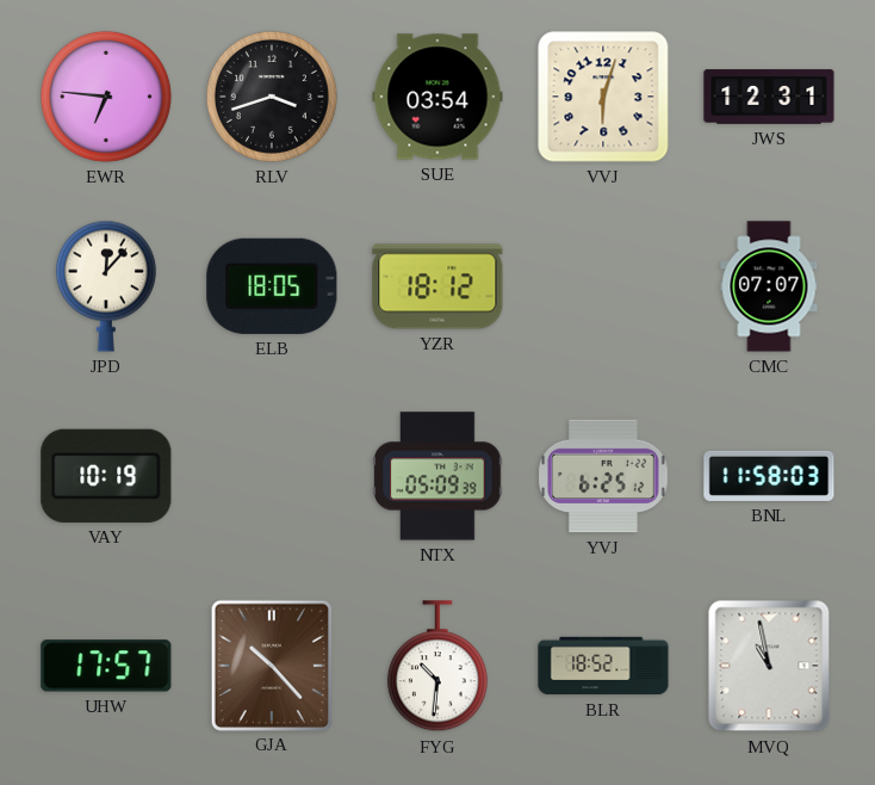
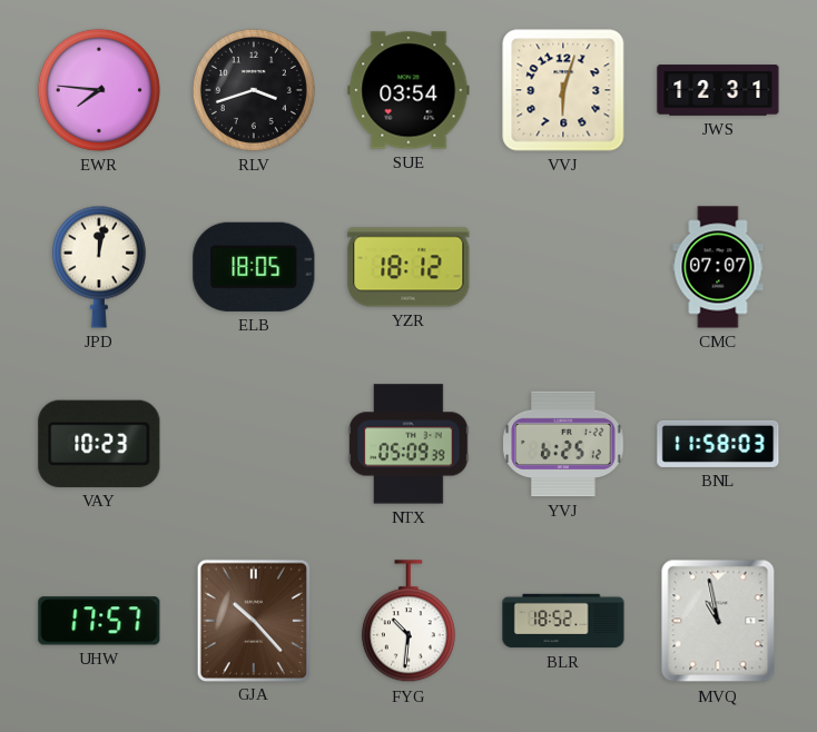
EWR: 6:46 -> 7:46 (99, 90)
JPD: 12:07 -> 12:02 (99, 267)
VAY: 10:19 -> 10:23 (99, 444)
